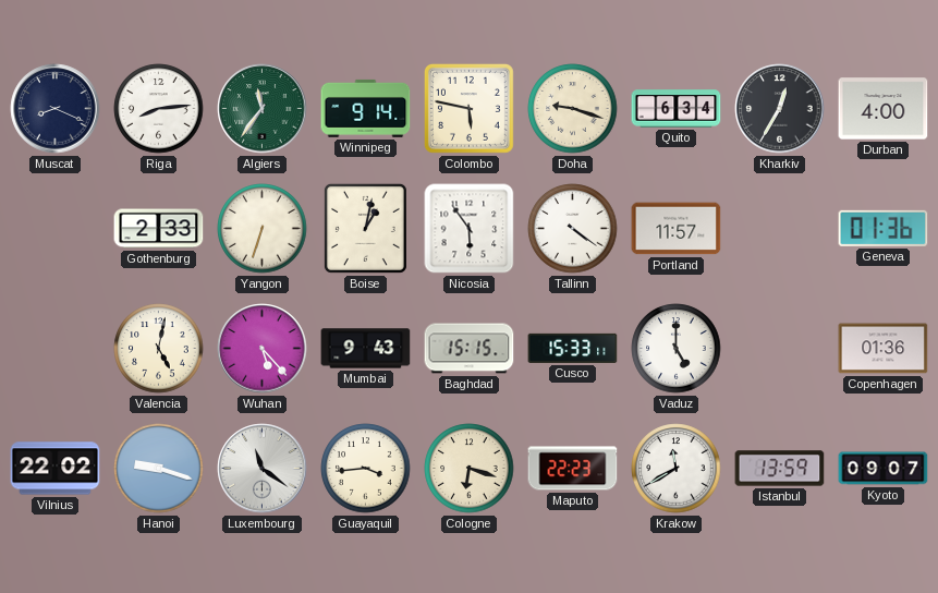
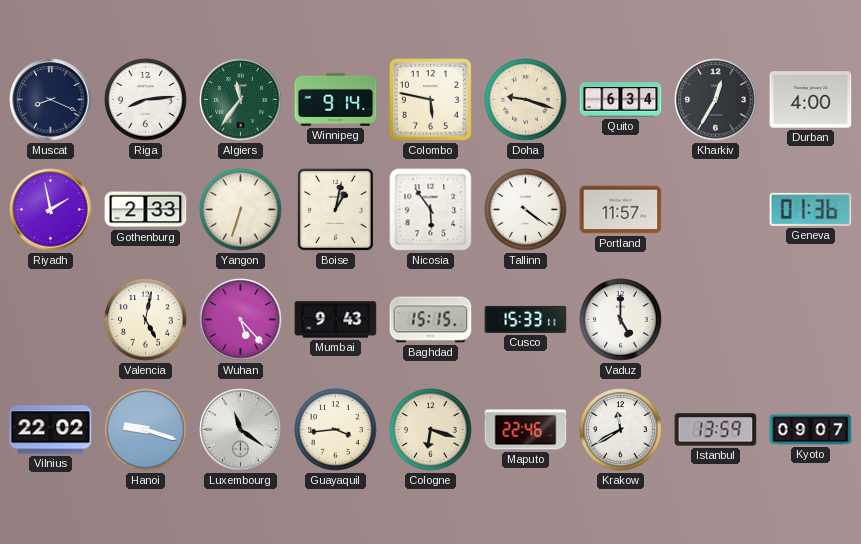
Riyadh: none -> 1:58 (51, 210)
Copenhagen: 01:36 -> none (884, 349)
Maputo: 22:23 -> 22:46 (526, 430)
